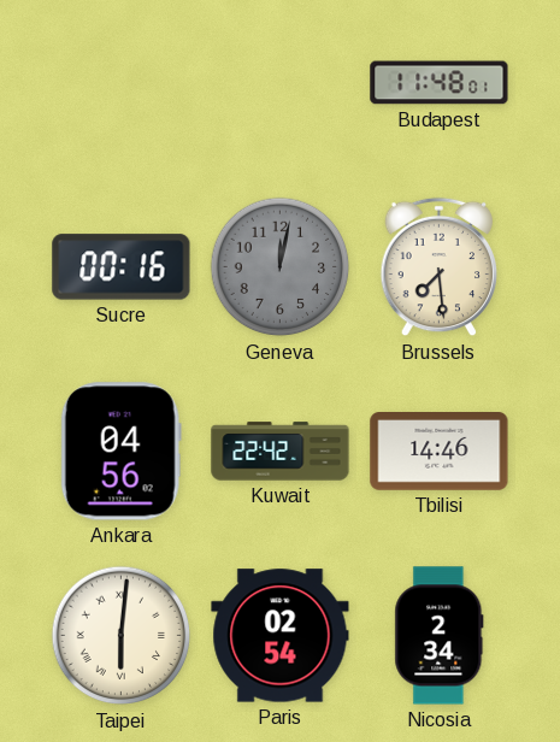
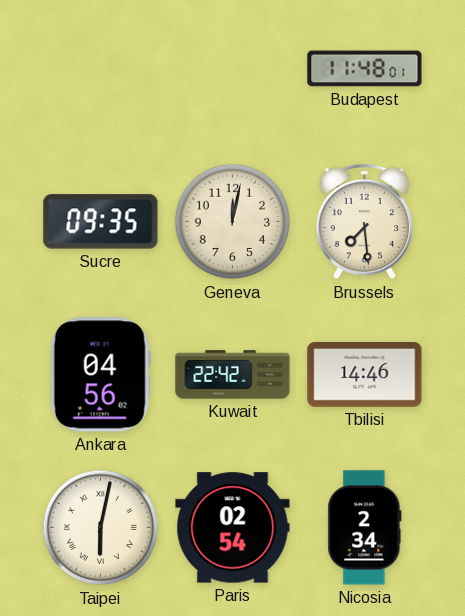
Sucre: 00:16 -> 09:35 (101, 222)
Geneva dial: grey -> cream (233, 222)
Taipei: 6:01 -> 6:02 (101, 528)
